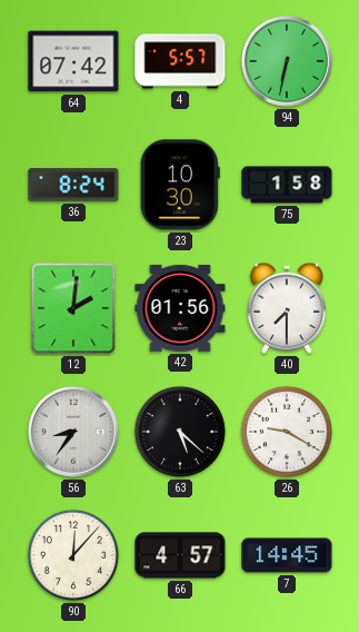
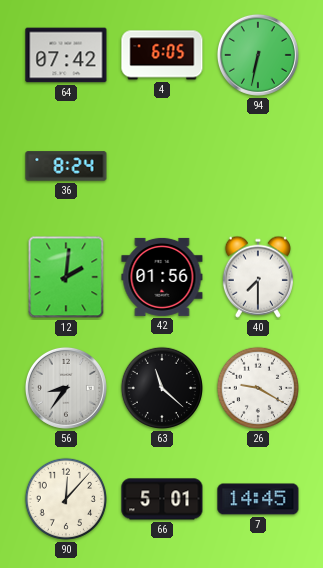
4: 5:57 -> 6:05 (162, 55)
23: 10:30 -> none (180, 185)
75: 1:58 -> none (287, 185)
63: 5:22 -> 11:22 (162, 388)
66: 4:57 -> 5:01 (162, 499)
